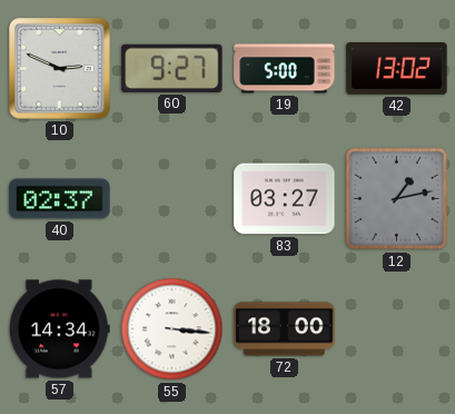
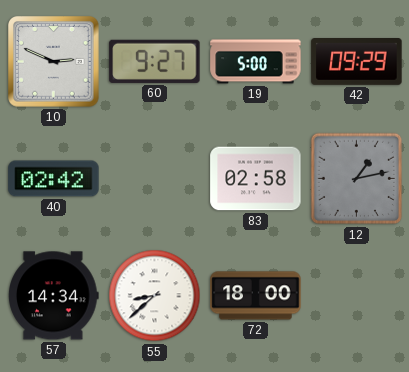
42: 13:02 -> 09:29 (357, 62)
40: 02:37 -> 02:42 (54, 179)
83: 03:27 -> 02:58 (256, 179)
55: 3:16 -> 8:38 (155, 296)
